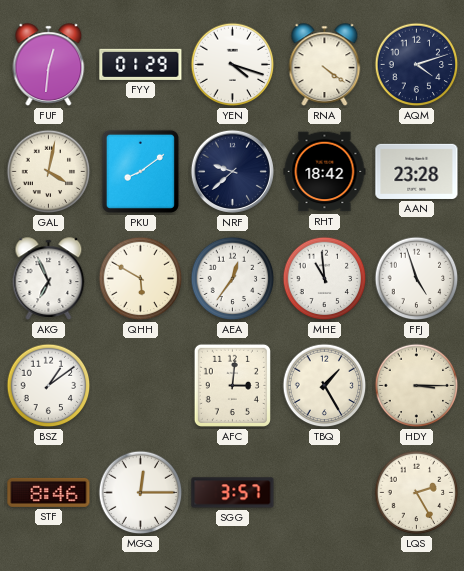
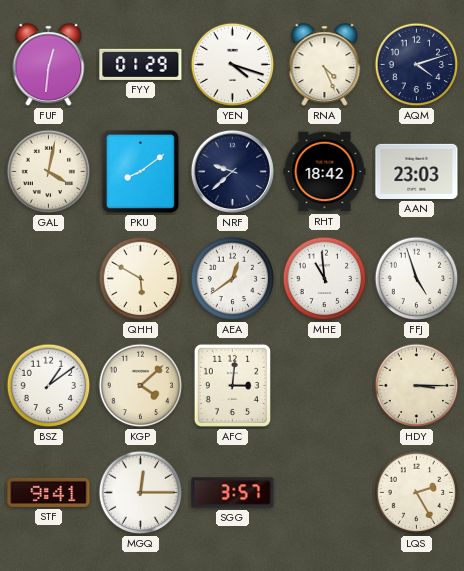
RNA: 4:21 -> 4:26 (325, 65)
AAN: 23:28 -> 23:03 (417, 171)
AKG: 6:56 -> none (49, 279)
AEA: 12:36 -> 12:39 (233, 279)
KGP: none -> 4:08 (141, 386)
TBQ: 1:25 -> none (325, 386)
STF: 8:46 -> 9:41 (49, 492)
